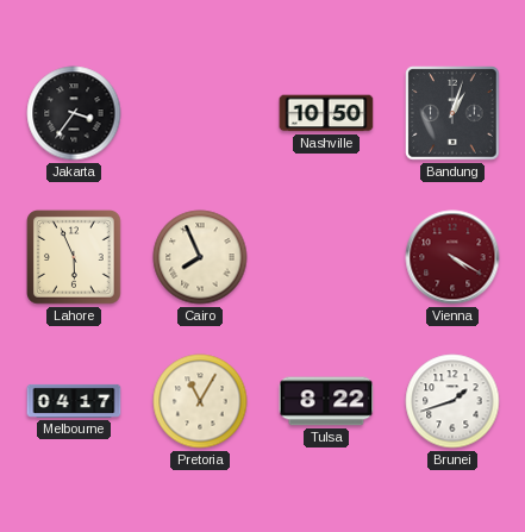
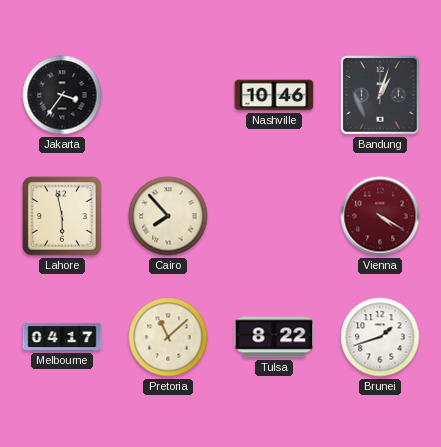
Nashville: 10:50 -> 10:46 (274, 95)
Lahore: 5:56 -> 5:58 (63, 217)
Cairo: 7:56 -> 7:53 (168, 216)
Pretoria: 11:05 -> 11:08 (168, 337)
